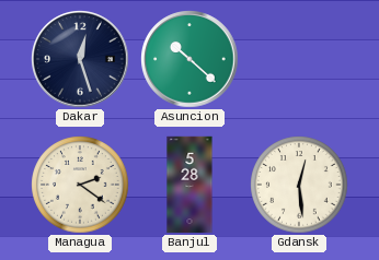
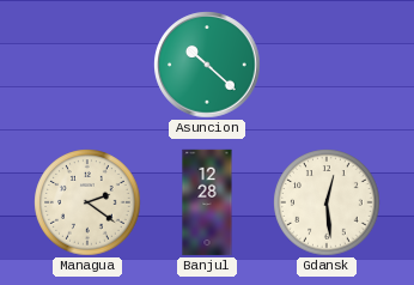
Dakar: 12:27 -> none (80, 59)
Banjul: 5:28 -> 12:28 (207, 202)
